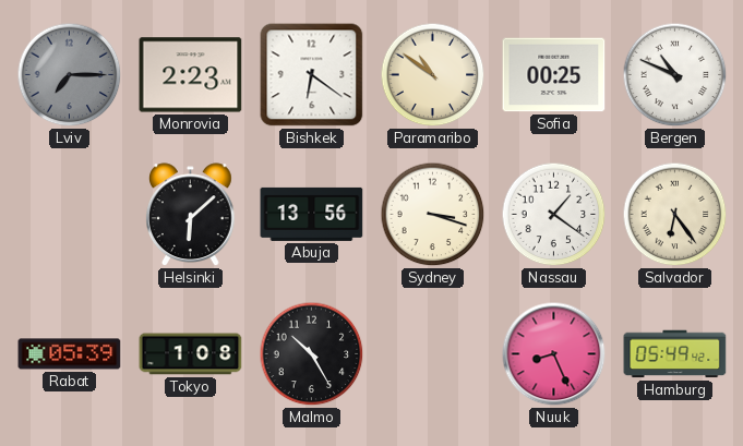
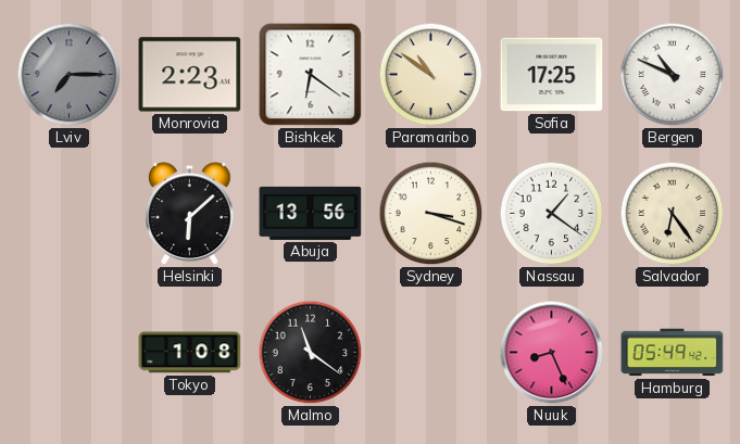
Sofia: 00:25 -> 17:25 (552, 75)
Rabat: 05:39 -> none (70, 354)
Malmo: 10:25 -> 11:21 (311, 353)
